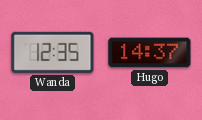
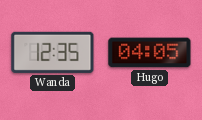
Hugo: 14:37 -> 04:05 (150, 53)
